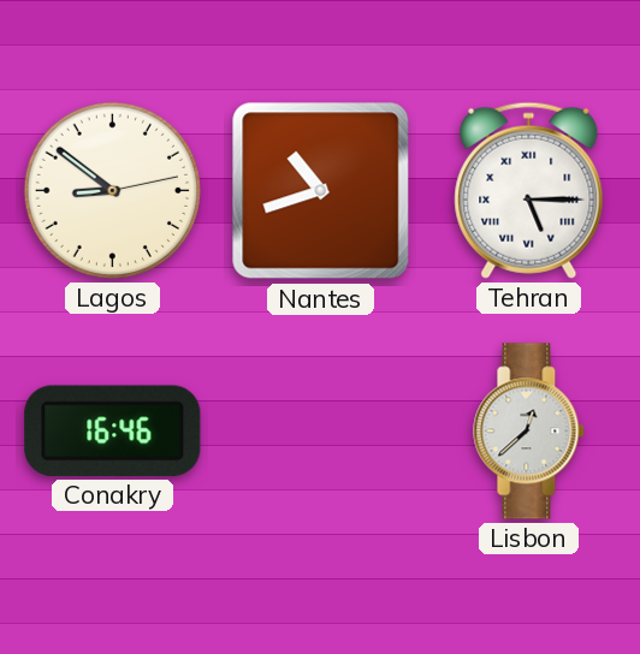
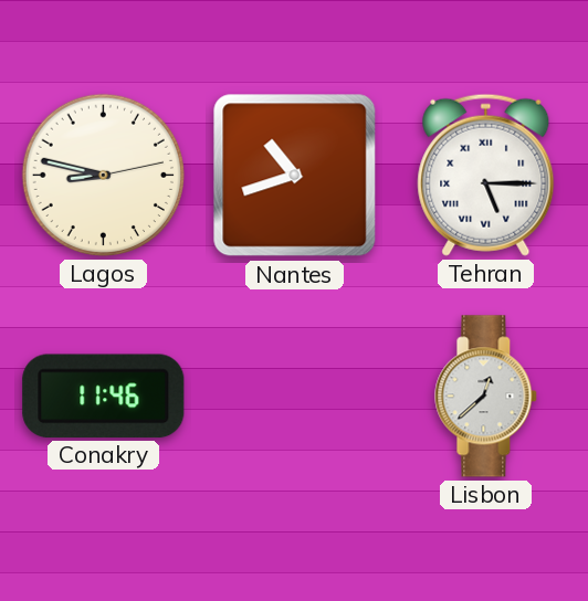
Lagos: 8:51 -> 8:47 (103, 175)
Conakry: 16:46 -> 11:46 (104, 396)
